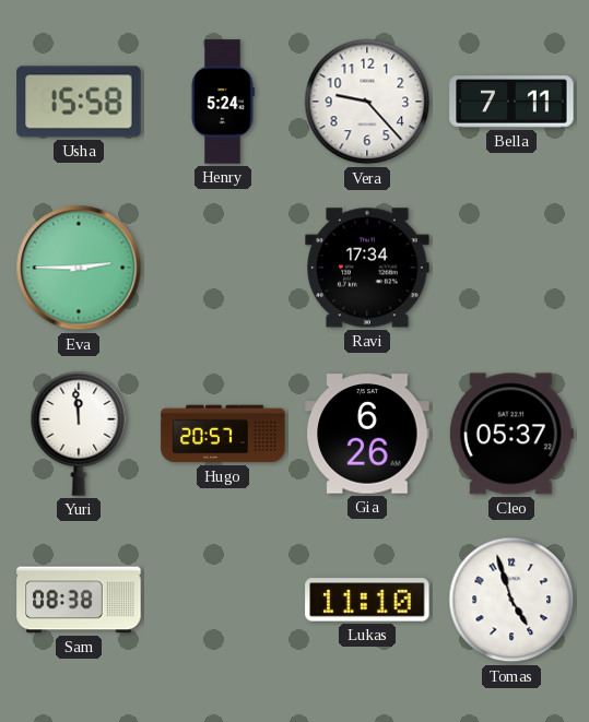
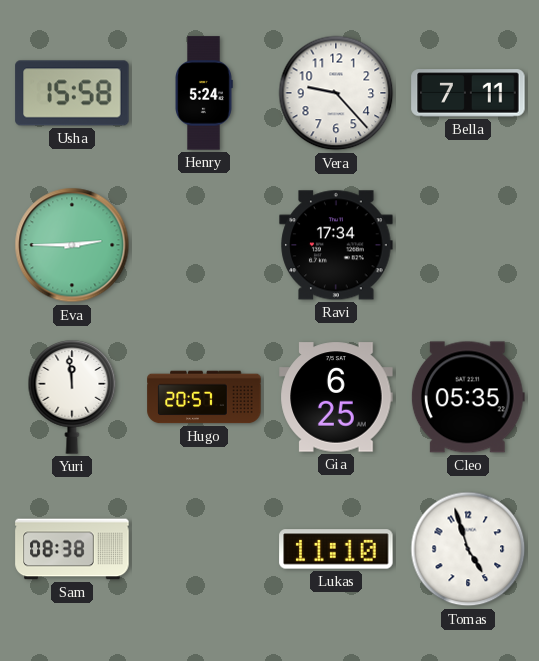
Gia: 6:26 -> 6:25 (336, 397)
Cleo: 05:37 -> 05:35 (468, 397)
